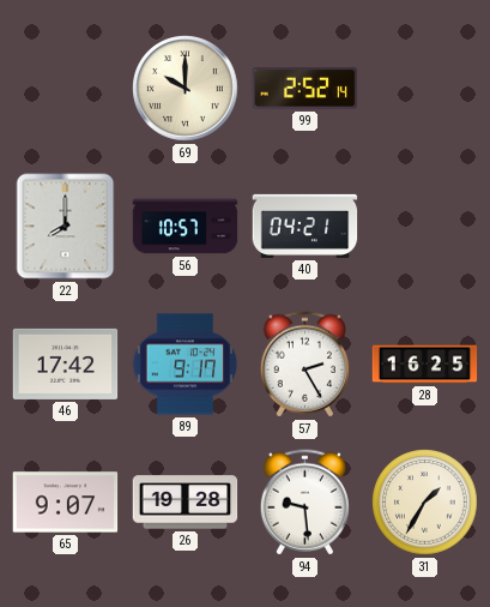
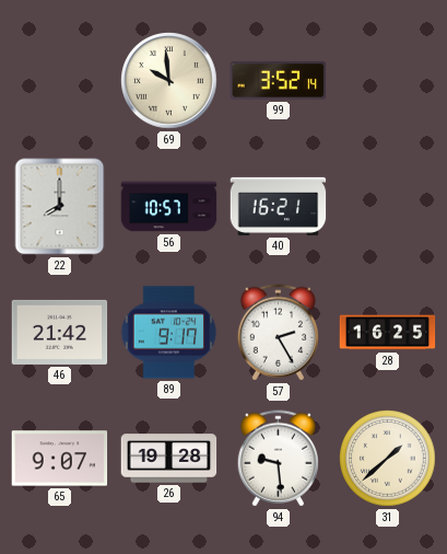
69: 10:00 -> 9:59 (169, 81)
99: 2:52 -> 3:52 (279, 81)
40: 04:21 -> 16:21 (279, 206)
46: 17:42 -> 21:42 (60, 332)
31: 1:35 -> 1:38 (388, 459)
